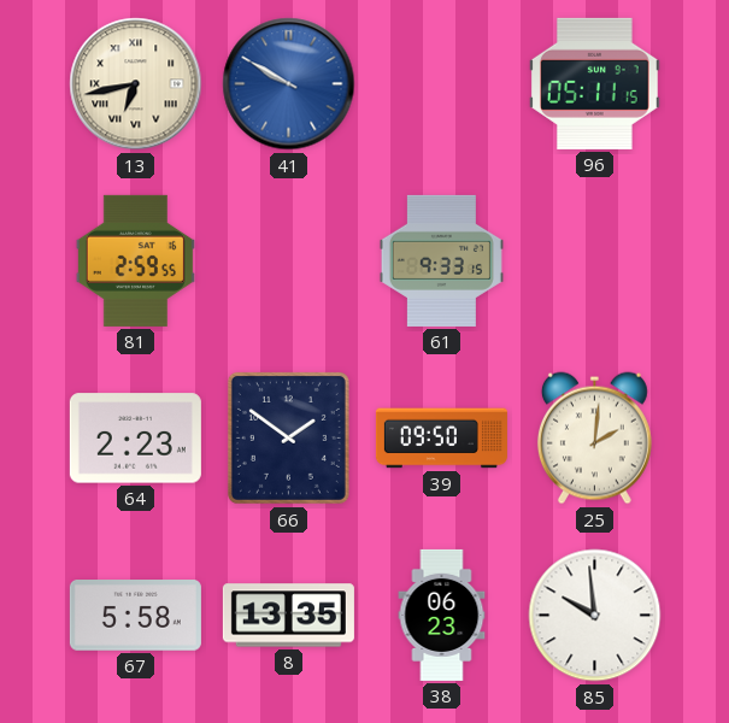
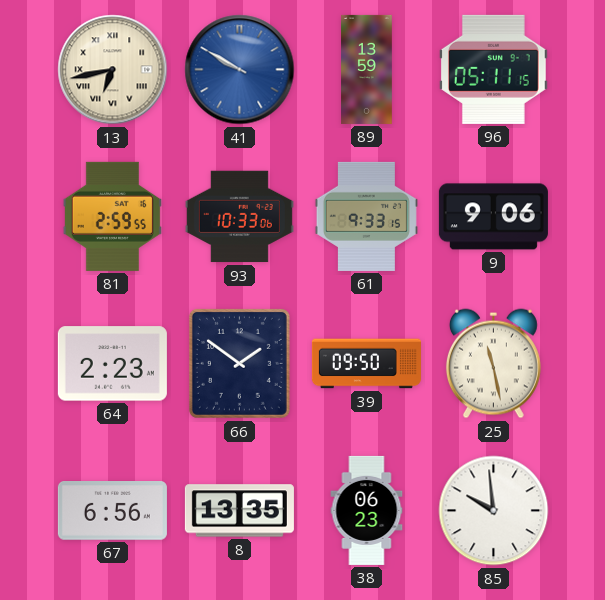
89: none -> 13:59 (367, 69)
93: none -> 10:33 (239, 217)
9: none -> 9:06 (493, 217)
25: 2:01 -> 11:28 (493, 364)
67: 5:58 -> 6:56 (112, 511)
